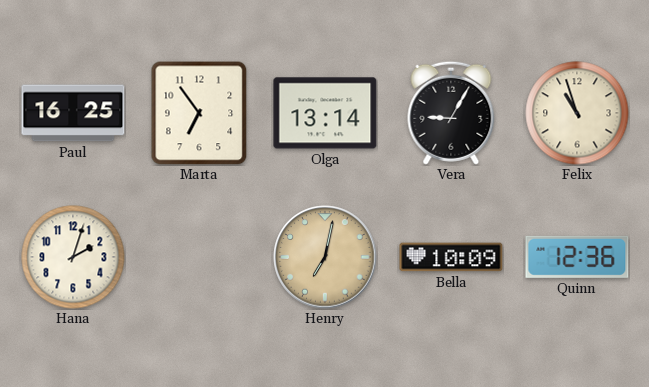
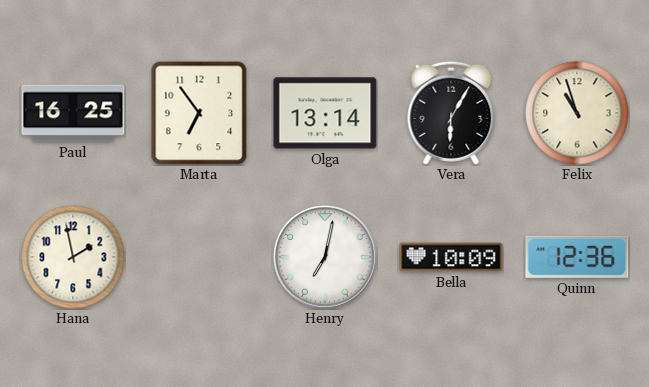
Vera: 9:05 -> 6:05 (451, 113)
Hana: 2:03 -> 1:58 (73, 257)
Henry dial: champagne -> white (325, 257)
